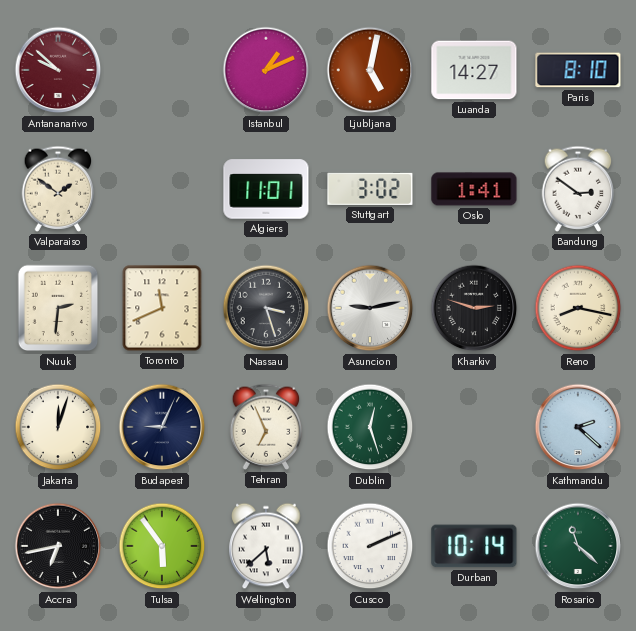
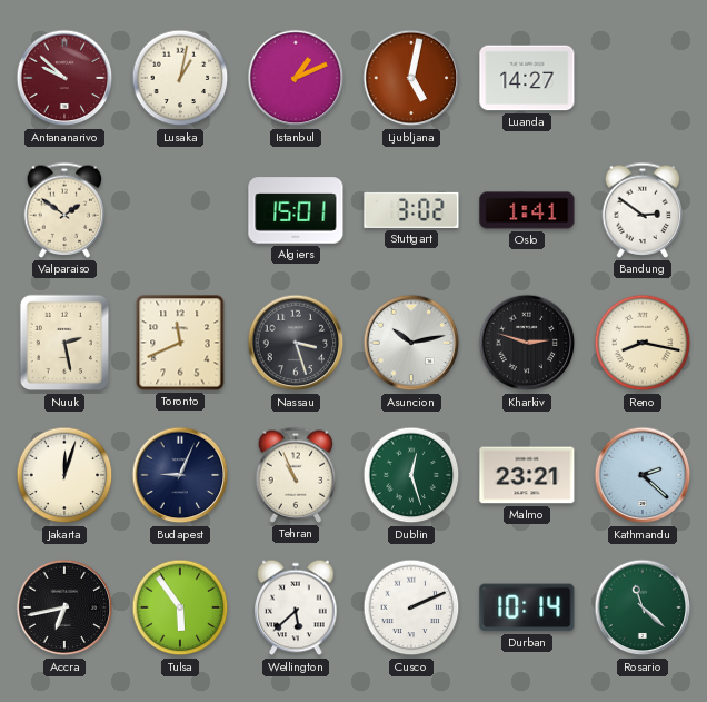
Lusaka: none -> 1:02 (180, 78)
Paris: 8:10 -> none (578, 70)
Algiers: 11:01 -> 15:01 (296, 210)
Nuuk: 2:31 -> 2:28 (64, 343)
Asuncion: 9:13 -> 10:13 (411, 343)
Tehran: 6:56 -> 10:56 (296, 475)
Malmo: none -> 23:21 (527, 475)
